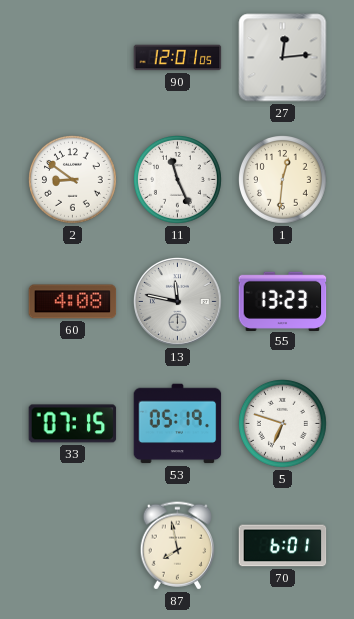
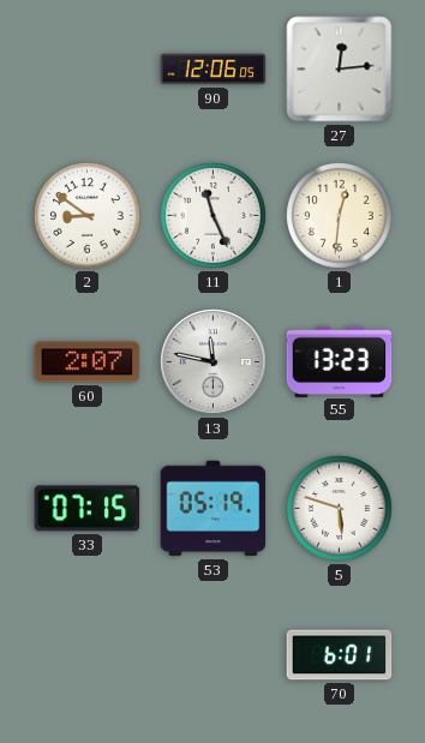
90: 12:01 -> 12:06 (214, 70)
60: 4:08 -> 2:07 (88, 362)
5: 6:48 -> 5:48 (340, 509)
87: 7:58 -> none (177, 546)
